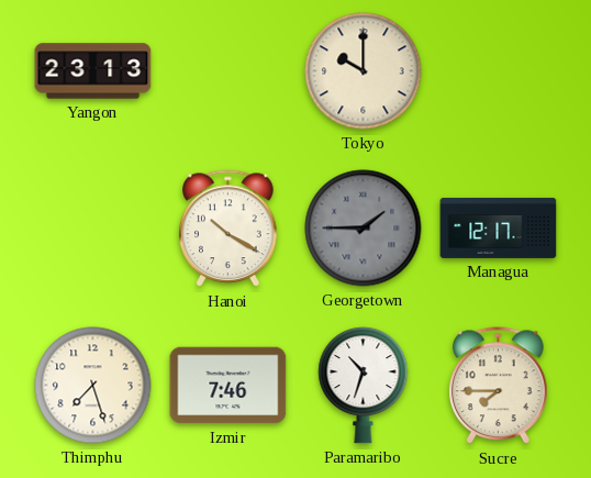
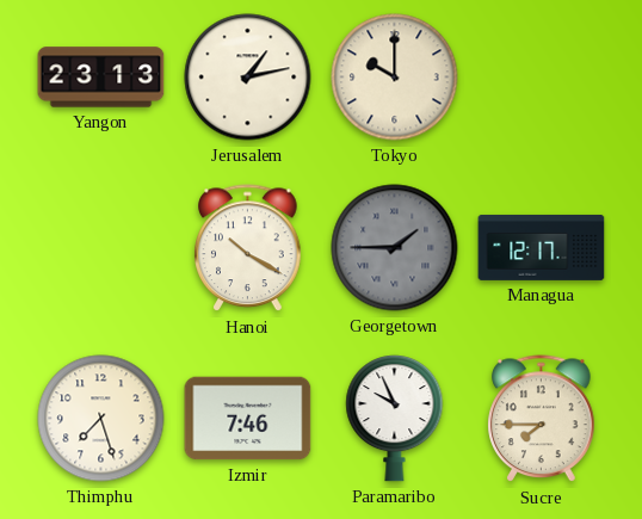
Jerusalem: none -> 1:13 (248, 78)
Paramaribo: 10:33 -> 9:56 (395, 419)
